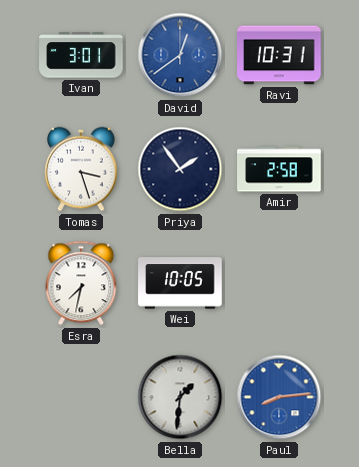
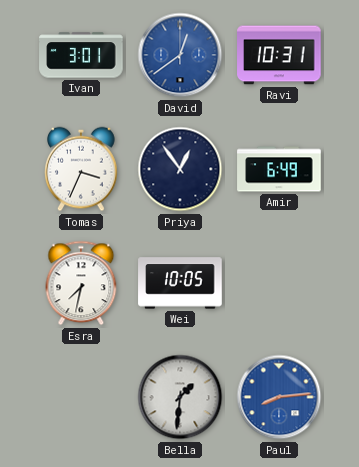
Tomas: 3:27 -> 3:34 (81, 169)
Priya: 1:54 -> 12:54 (180, 169)
Amir: 2:58 -> 6:49 (279, 169)
